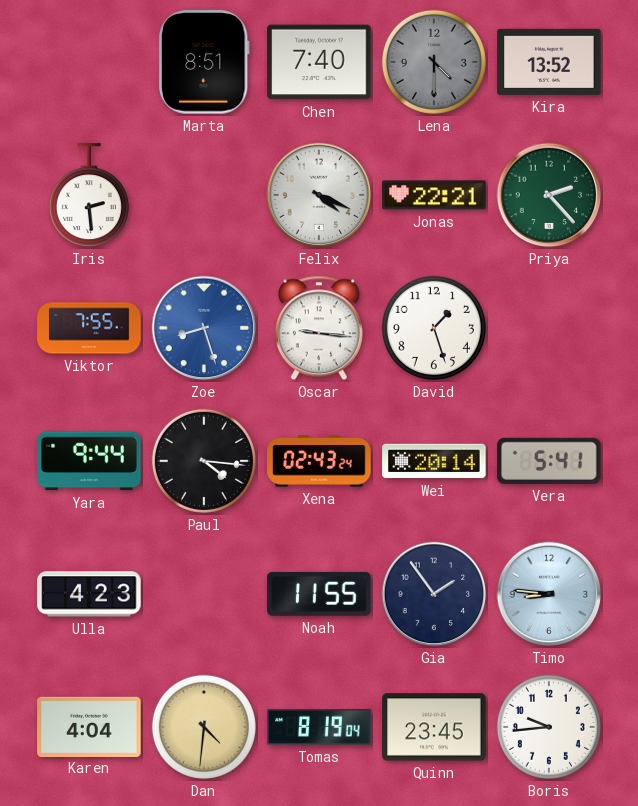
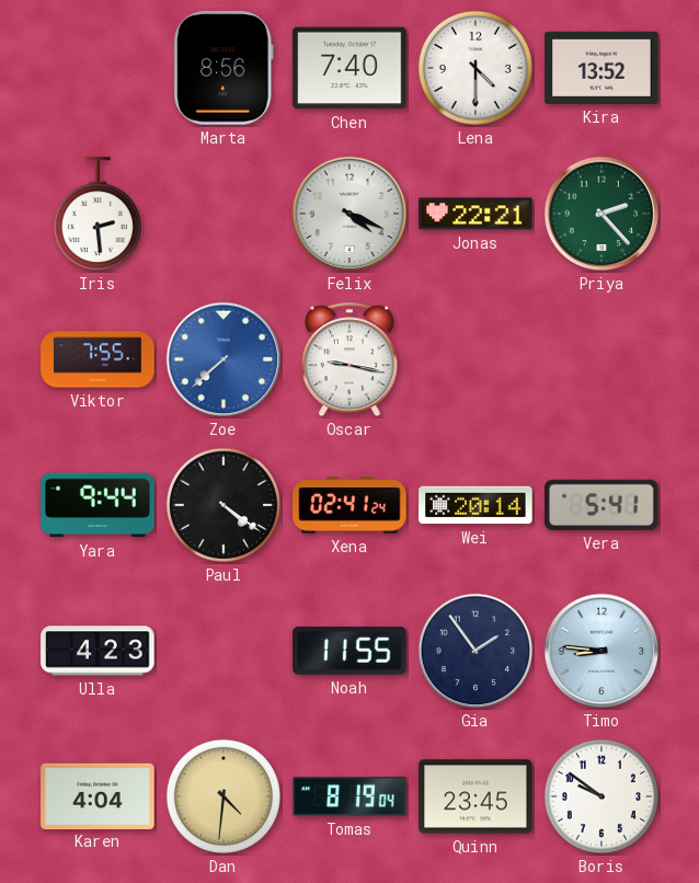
Marta: 8:51 -> 8:56 (224, 68)
Lena dial: grey -> white (475, 68)
Zoe: 8:27 -> 7:38 (224, 359)
Oscar: 9:16 -> 9:17 (349, 359)
David: 1:27 -> none (434, 328)
Paul: 4:16 -> 4:21 (224, 505)
Xena: 02:43 -> 02:41 (349, 505)
Boris: 9:44 -> 9:51 (601, 796)
